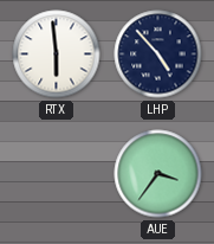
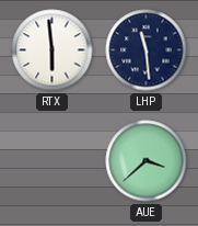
LHP: 4:53 -> 11:29 (147, 50)
AUE: 3:36 -> 3:38 (147, 161)
